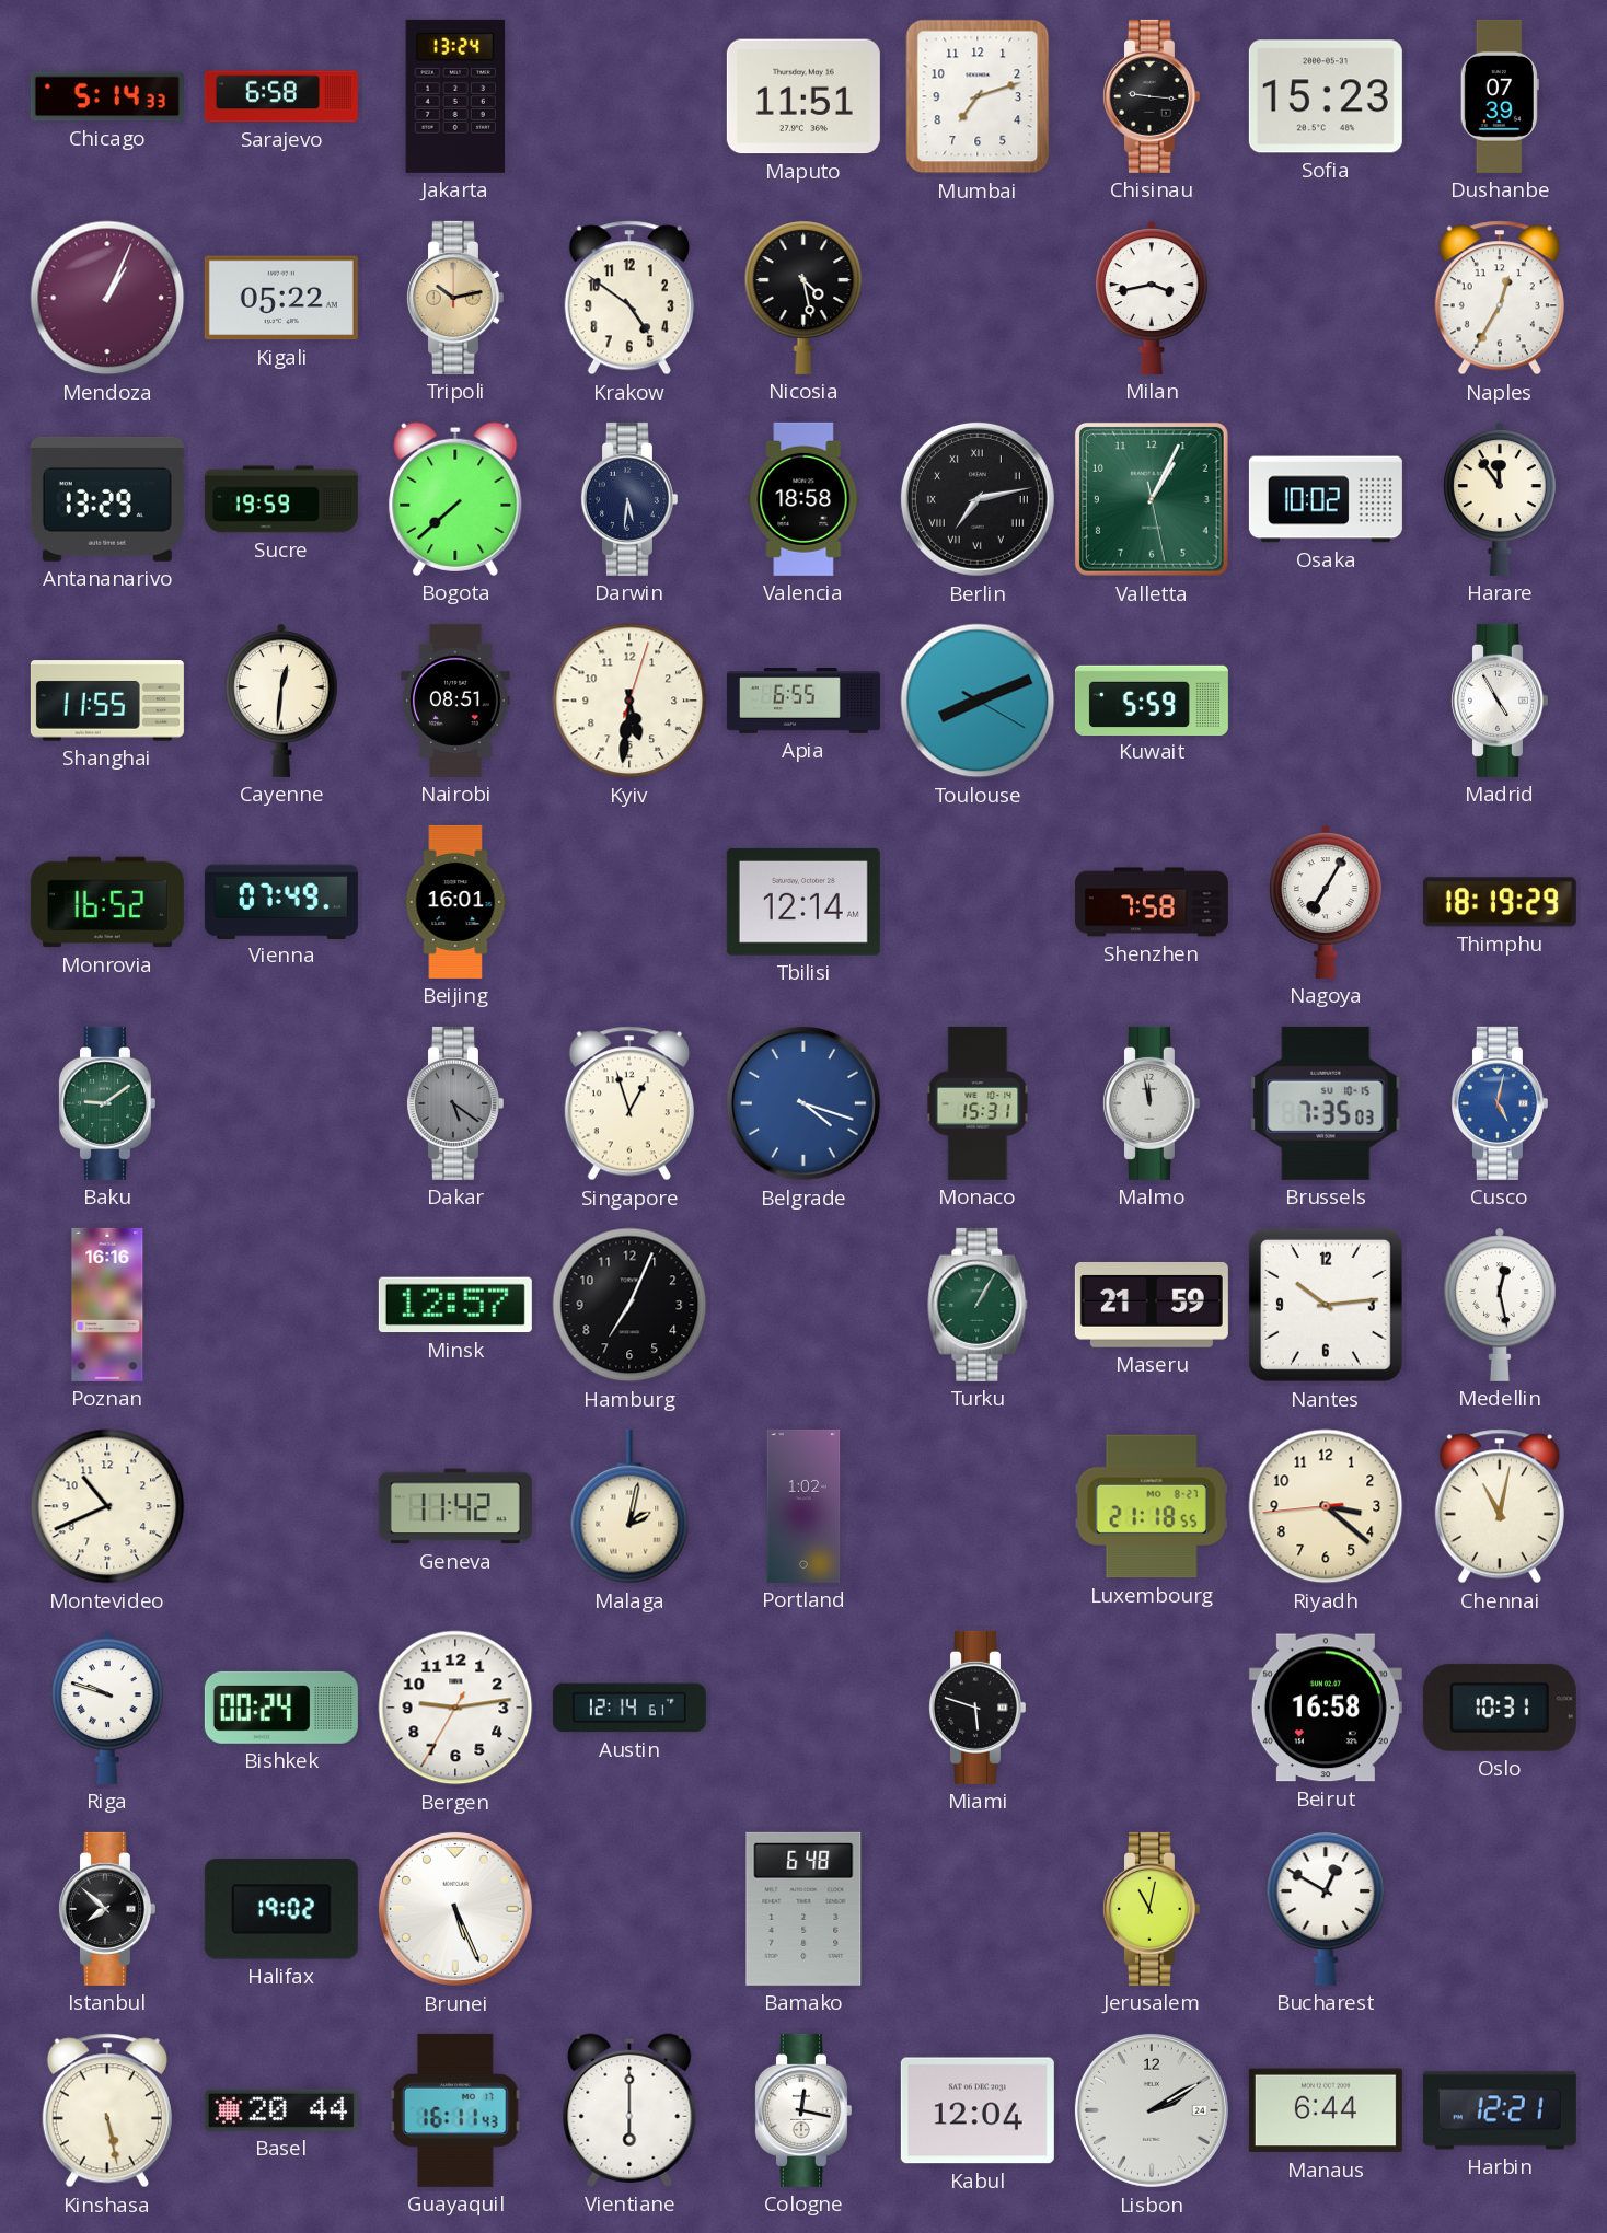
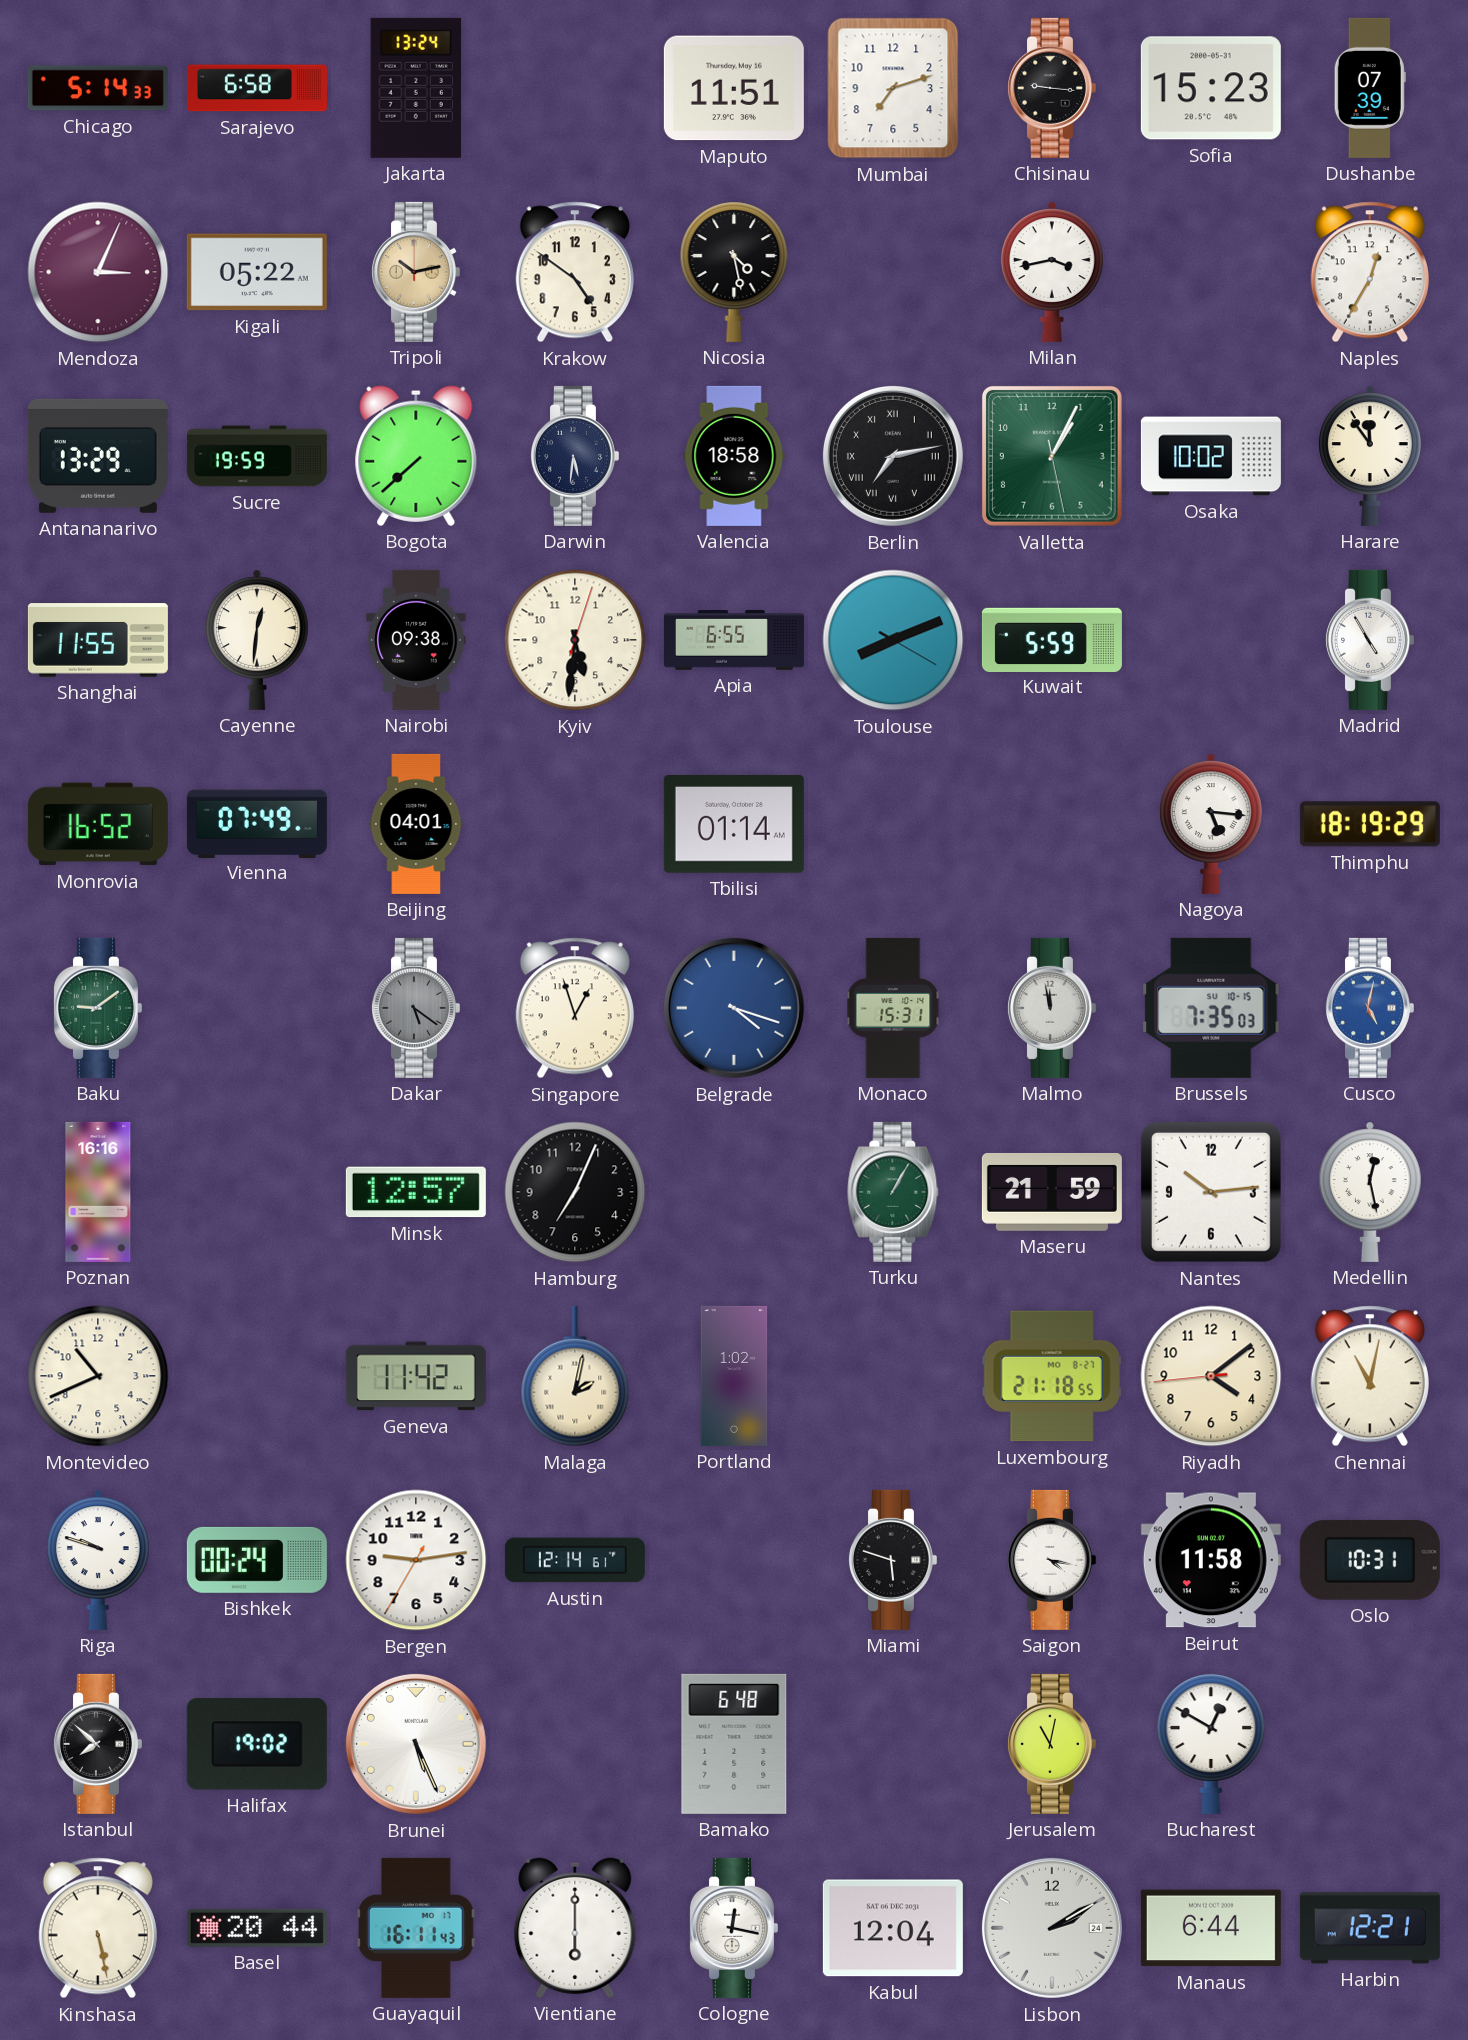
Mendoza: 1:04 -> 3:04 (98, 272)
Nairobi: 08:51 -> 09:38 (417, 640)
Beijing: 16:01 -> 04:01 (416, 824)
Tbilisi: 12:14 -> 01:14 (734, 825)
Shenzhen: 7:58 -> none (1152, 902)
Nagoya: 7:05 -> 5:16 (1212, 824)
Riyadh: 3:21 -> 4:08 (1211, 1376)
Saigon: none -> 4:17 (1051, 1560)
Beirut: 16:58 -> 11:58 (1211, 1560)
